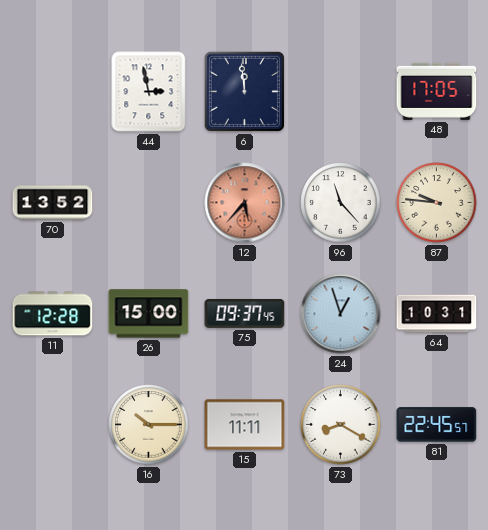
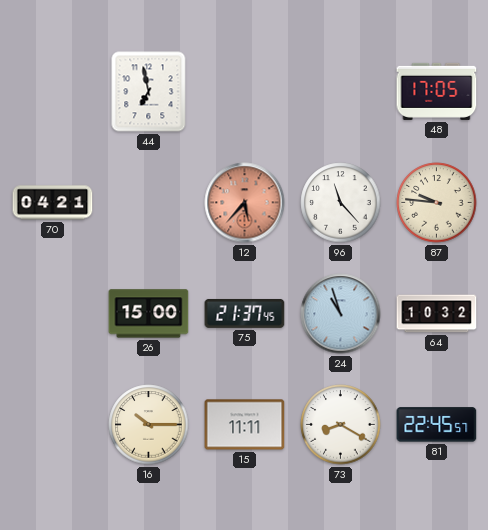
44: 2:58 -> 6:58 (149, 92)
6: 11:59 -> none (244, 91)
70: 13:52 -> 04:21 (53, 203)
11: 12:28 -> none (53, 314)
75: 09:37 -> 21:37 (245, 314)
24: 12:57 -> 10:57 (341, 314)
64: 10:31 -> 10:32 (437, 314)
